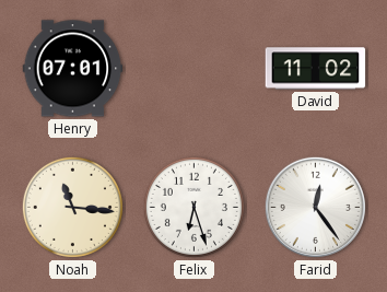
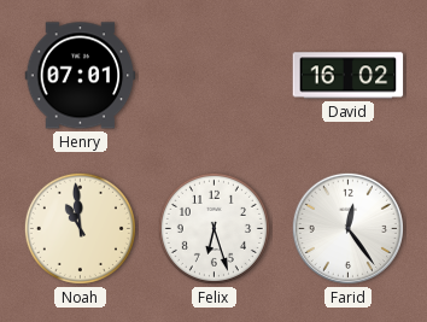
David: 11:02 -> 16:02 (349, 76)
Noah: 11:16 -> 10:59 (80, 228)
